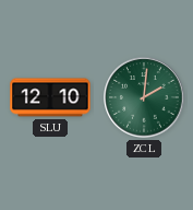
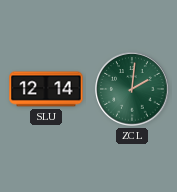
SLU: 12:10 -> 12:14 (46, 89)
